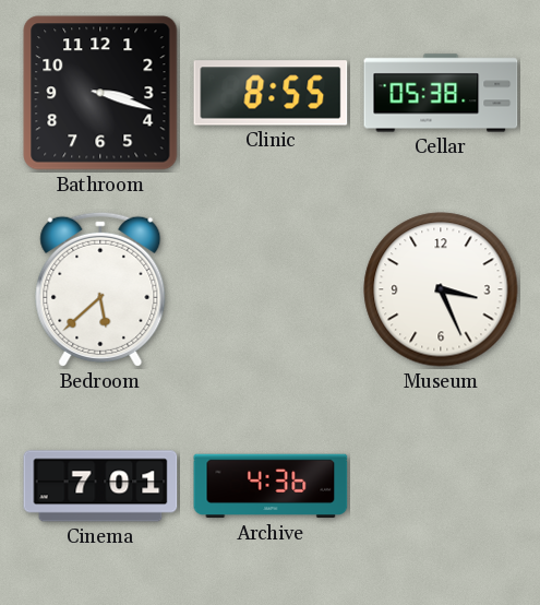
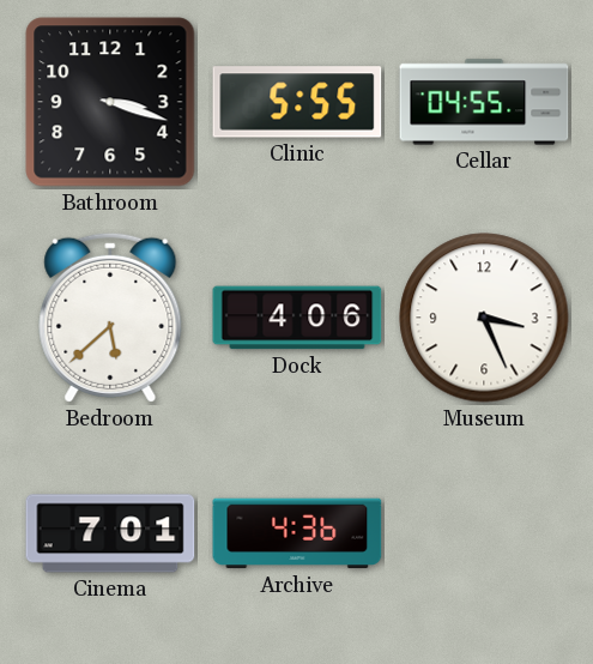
Clinic: 8:55 -> 5:55 (297, 102)
Cellar: 05:38 -> 04:55 (484, 102)
Dock: none -> 4:06 (297, 318)
